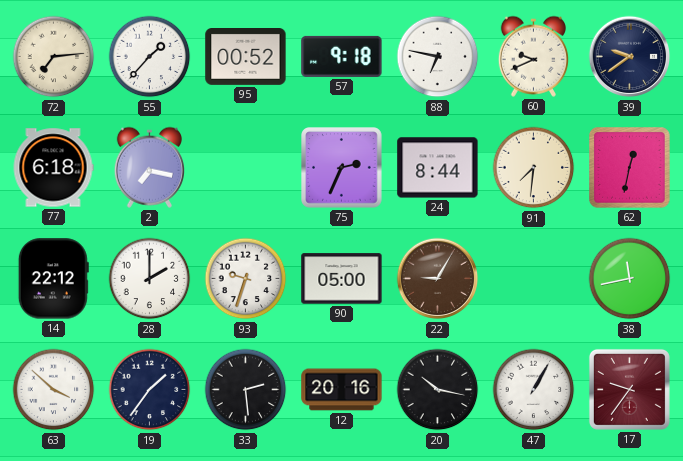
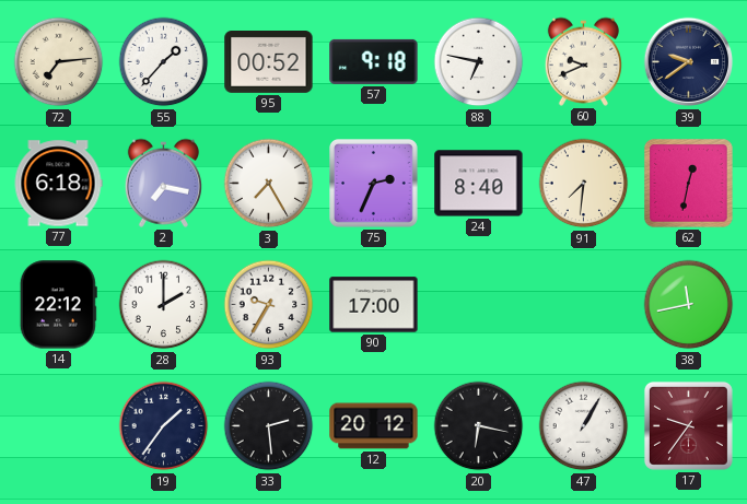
3: none -> 7:25 (269, 184)
24: 8:44 -> 8:40 (479, 184)
93: 9:33 -> 9:35 (269, 305)
90: 05:00 -> 17:00 (374, 305)
22: 9:05 -> none (438, 279)
63: 3:52 -> none (54, 390)
12: 20:16 -> 20:12 (374, 426)
20: 10:17 -> 6:17 (479, 426)
